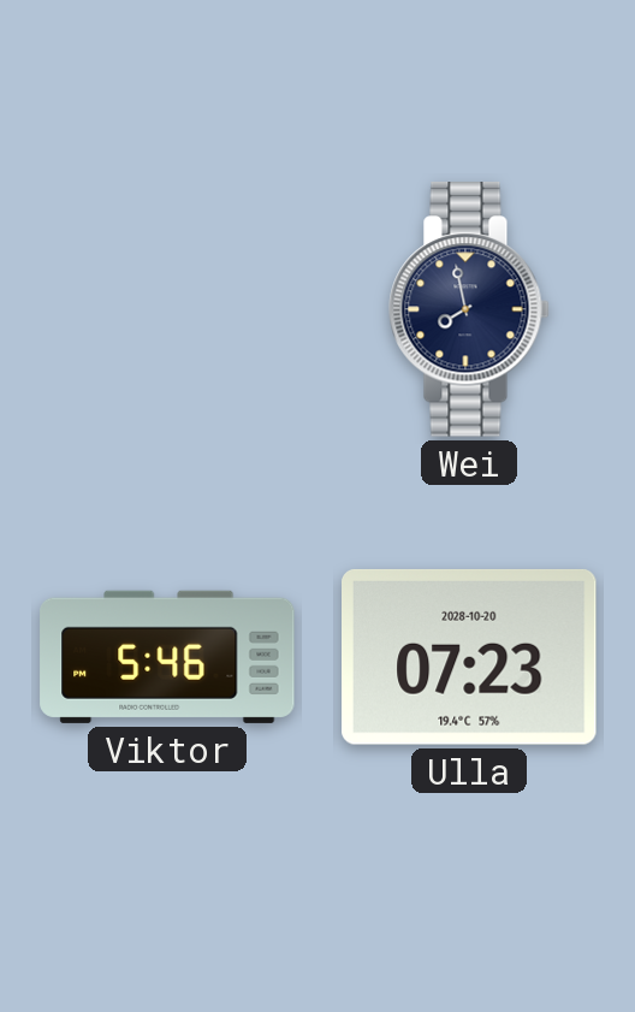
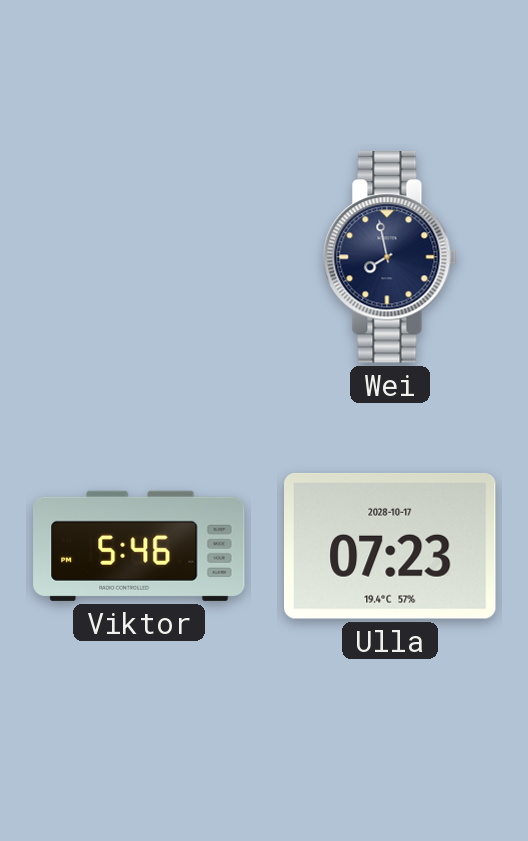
Ulla date: 2028-10-20 -> 2028-10-17 (391, 546)
